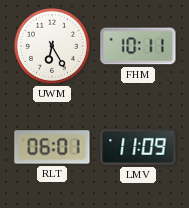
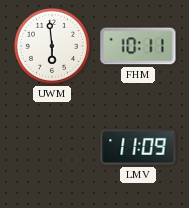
UWM: 6:25 -> 5:59 (52, 46)
RLT: 06:01 -> none (52, 147)
